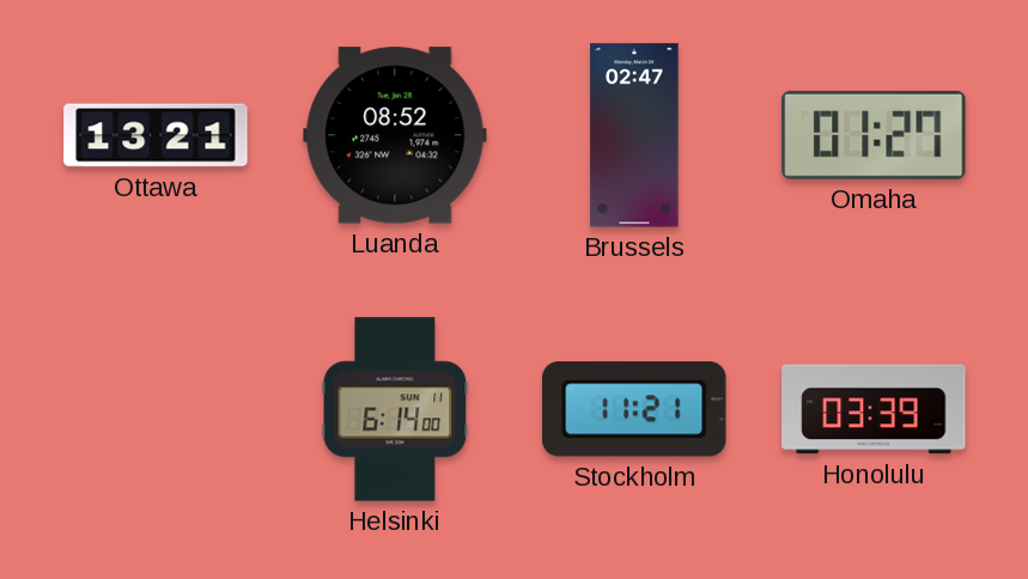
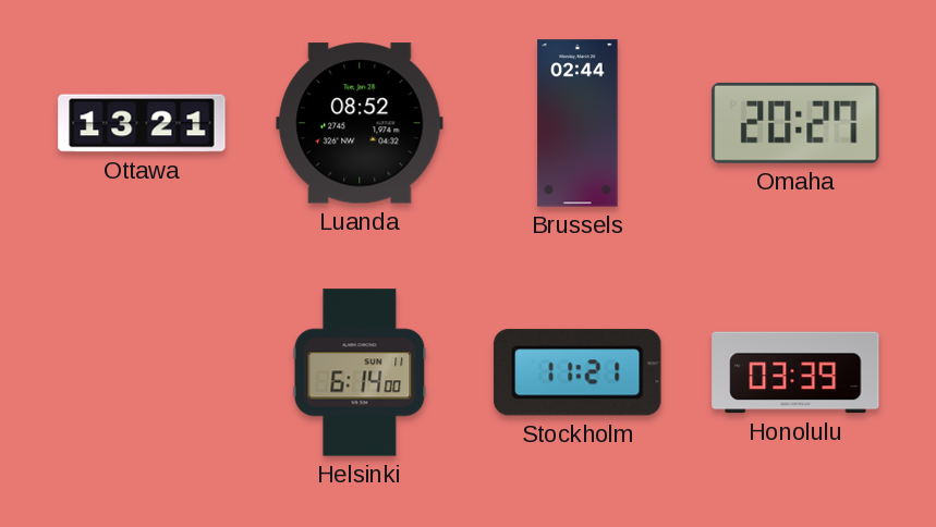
Brussels: 02:47 -> 02:44 (578, 123)
Omaha: 01:27 -> 20:27 (795, 123)
